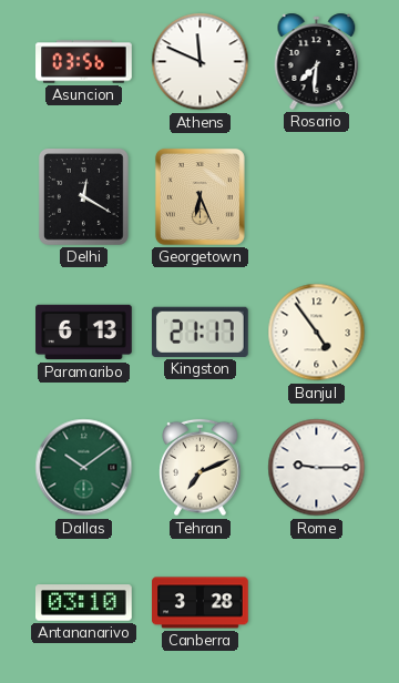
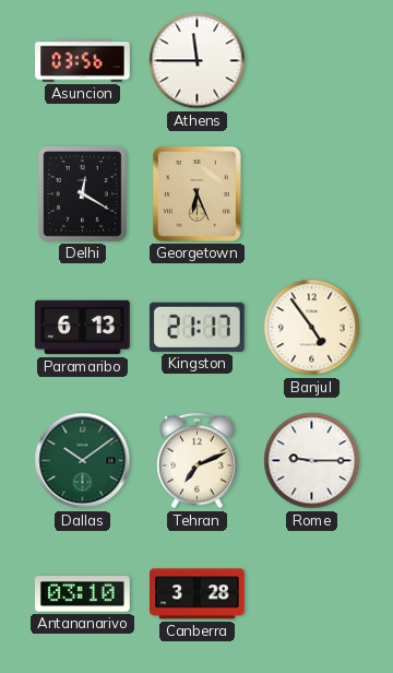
Athens: 11:49 -> 11:45 (198, 61)
Rosario: 7:31 -> none (317, 61)
